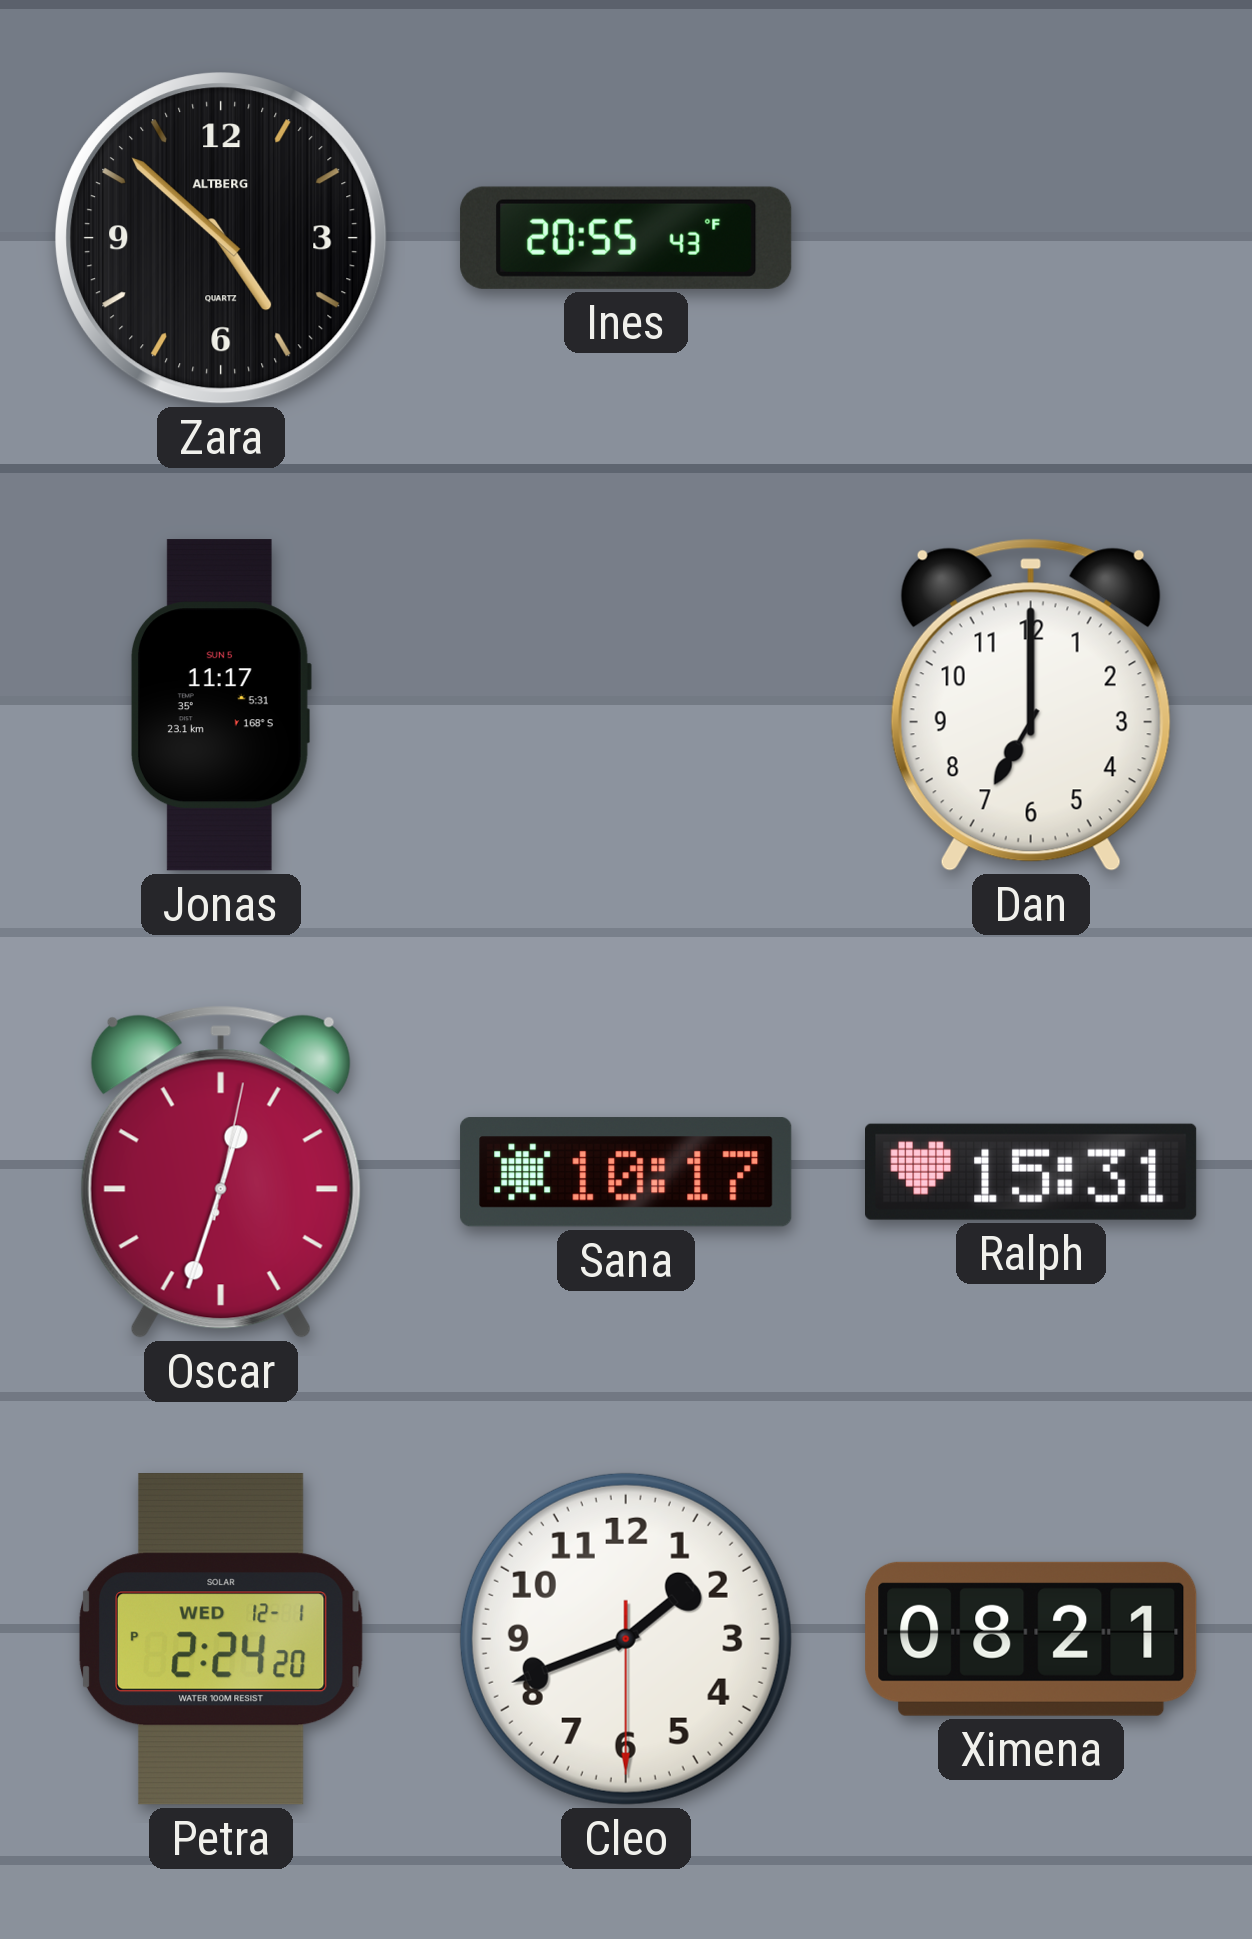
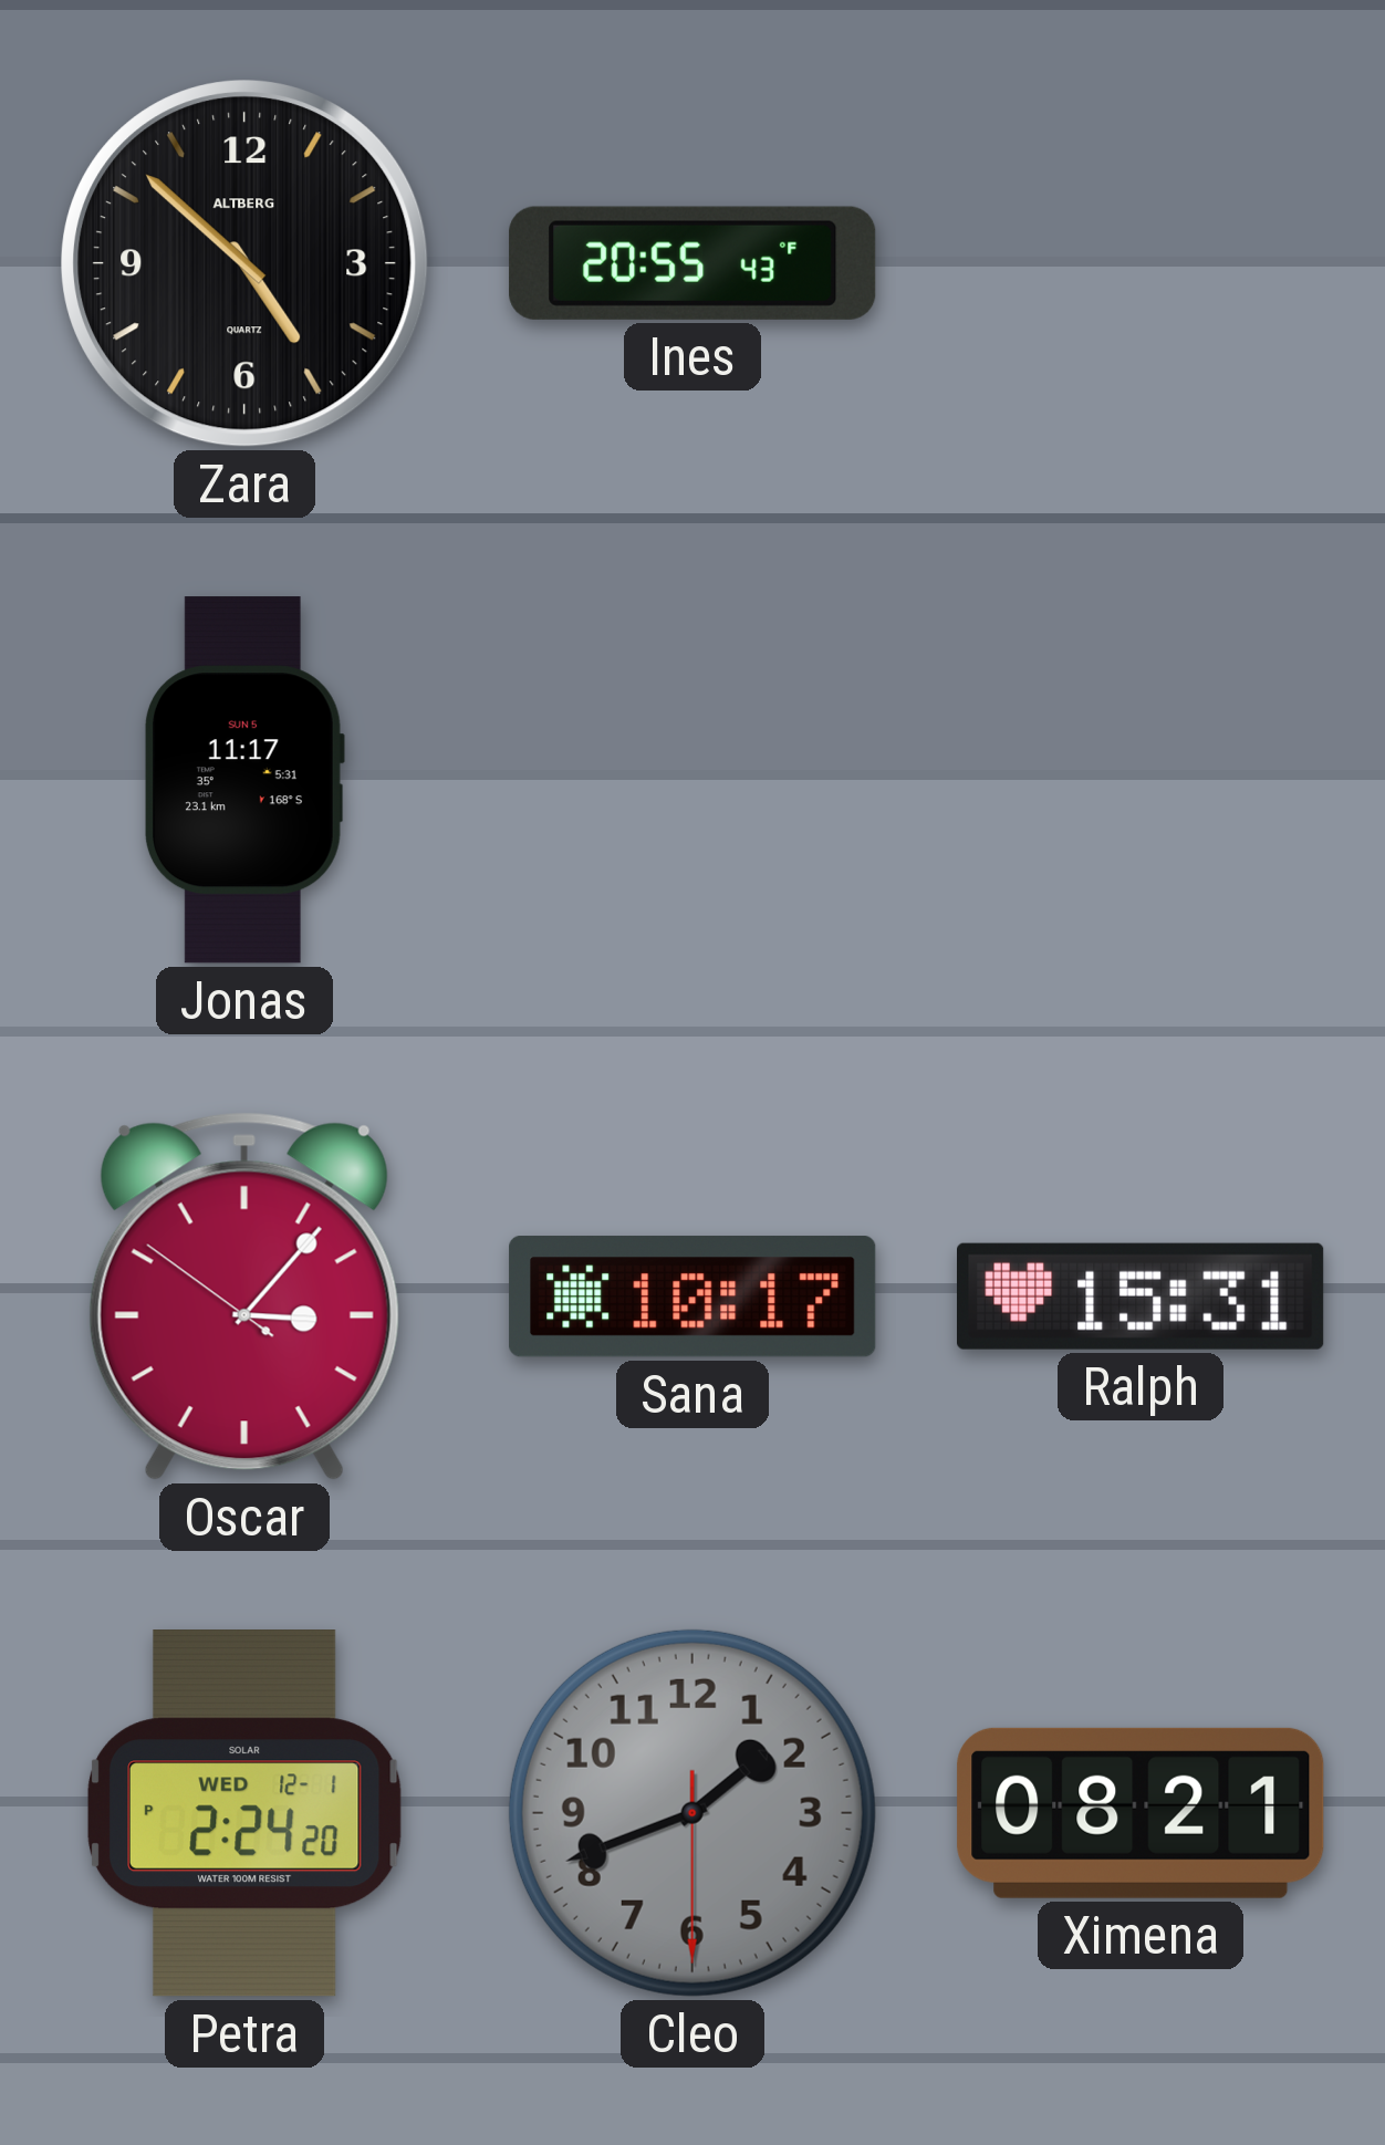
Dan: 7:00 -> none (1031, 705)
Oscar: 12:33 -> 3:06 (244, 1297)
Cleo dial: white -> grey (692, 1813)
